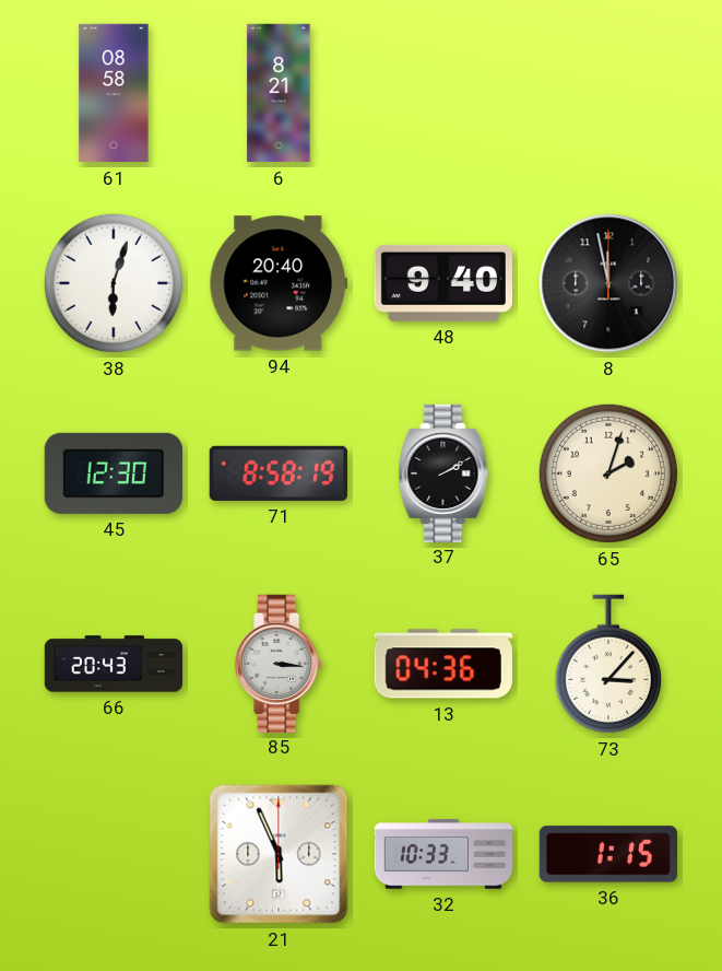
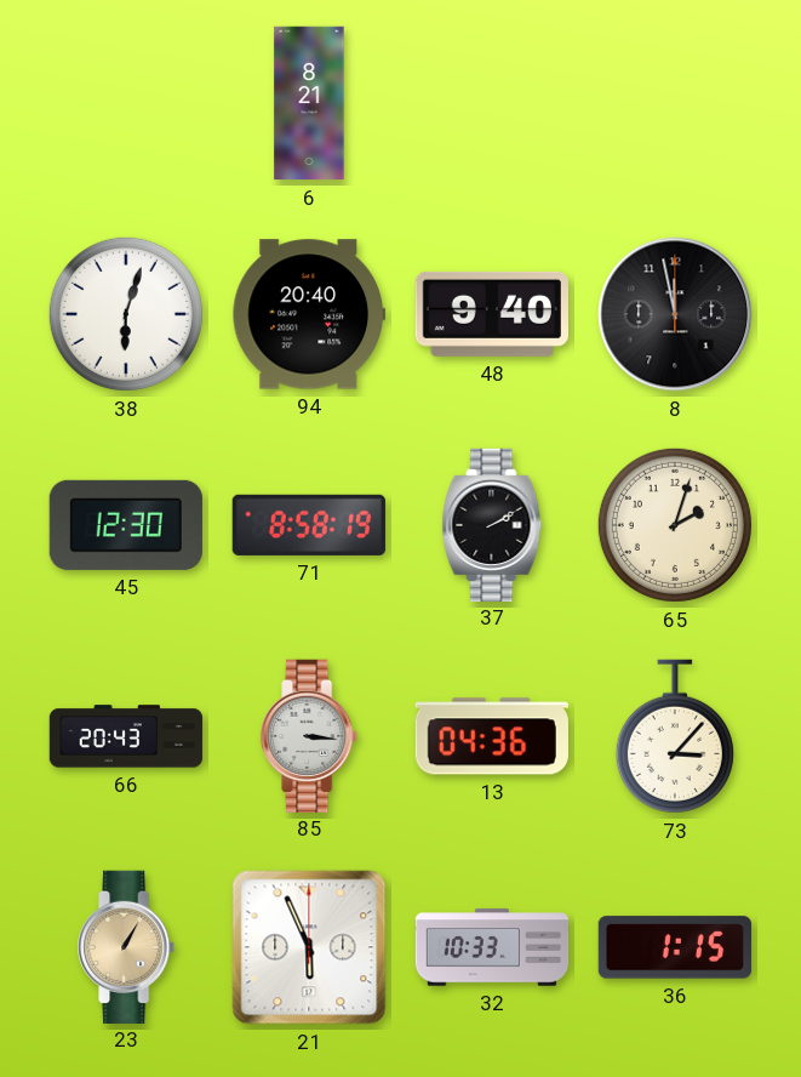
61: 08:58 -> none (114, 93)
23: none -> 1:05 (127, 946)
